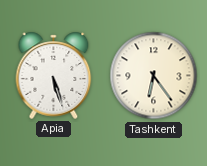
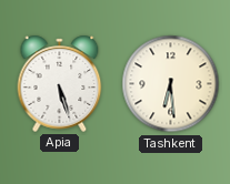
Tashkent: 6:24 -> 6:29 (171, 84)
